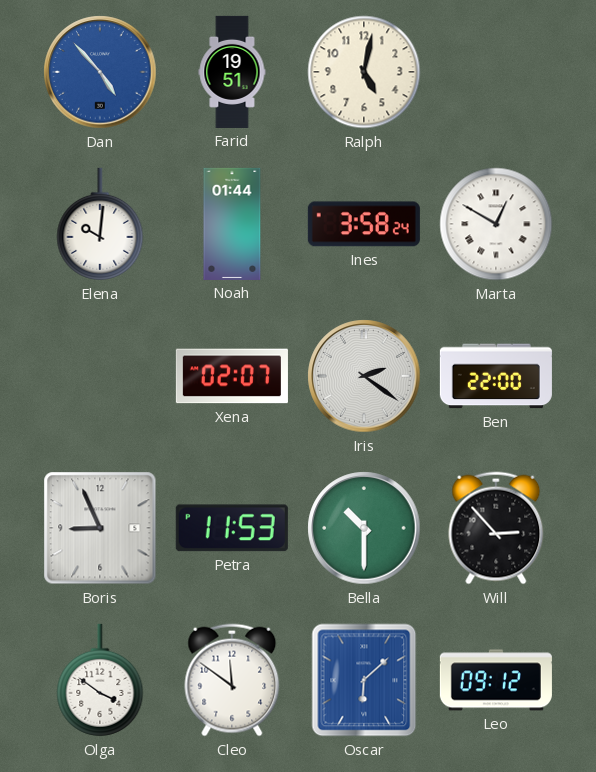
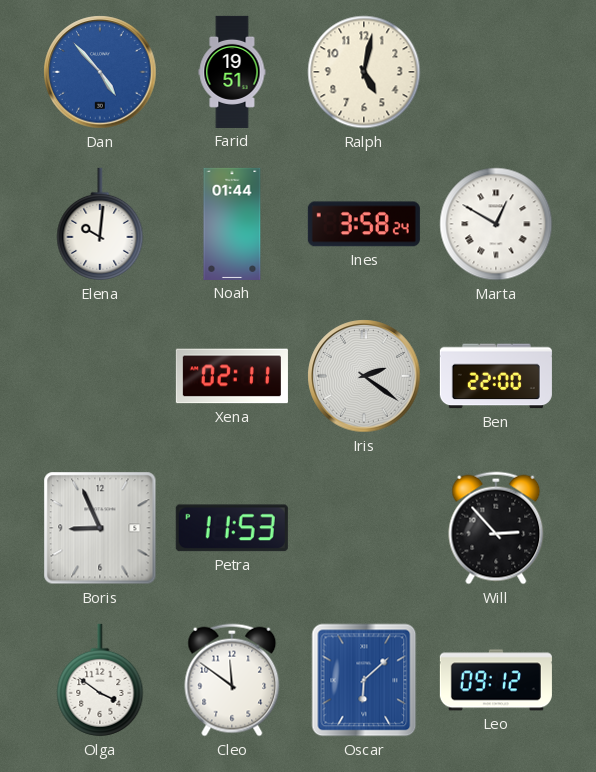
Xena: 02:07 -> 02:11 (232, 376)
Bella: 10:30 -> none (364, 528)
